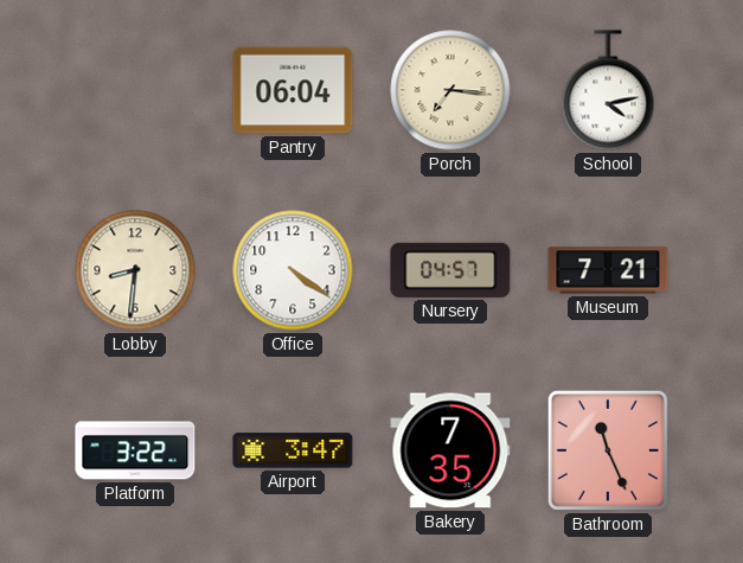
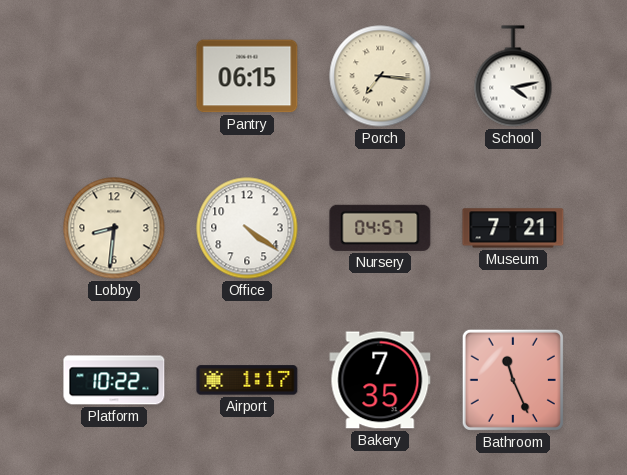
Pantry: 06:04 -> 06:15 (247, 76)
Platform: 3:22 -> 10:22 (114, 380)
Airport: 3:47 -> 1:17 (247, 380)
